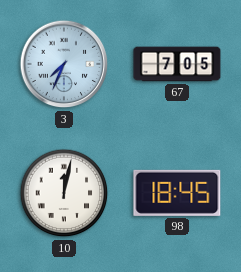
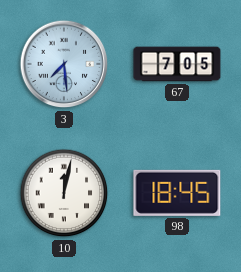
3: 7:34 -> 7:29 (64, 64)
